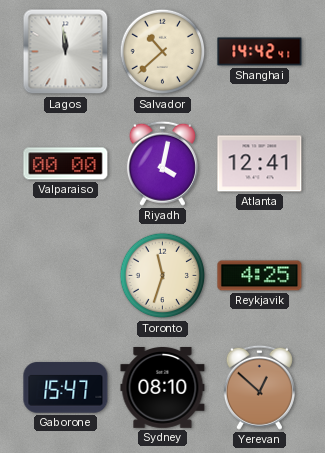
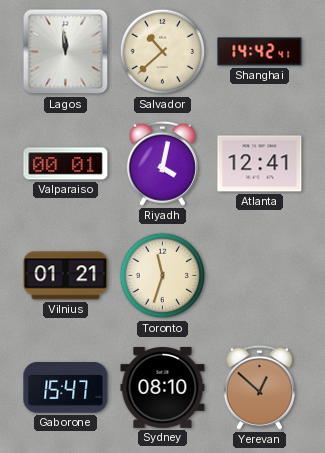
Valparaiso: 00:00 -> 00:01 (66, 164)
Vilnius: none -> 01:21 (66, 276)
Reykjavik: 4:25 -> none (260, 276)
